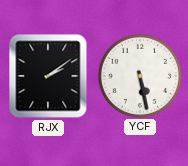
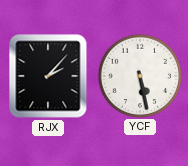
RJX: 2:09 -> 2:07 (48, 76)
